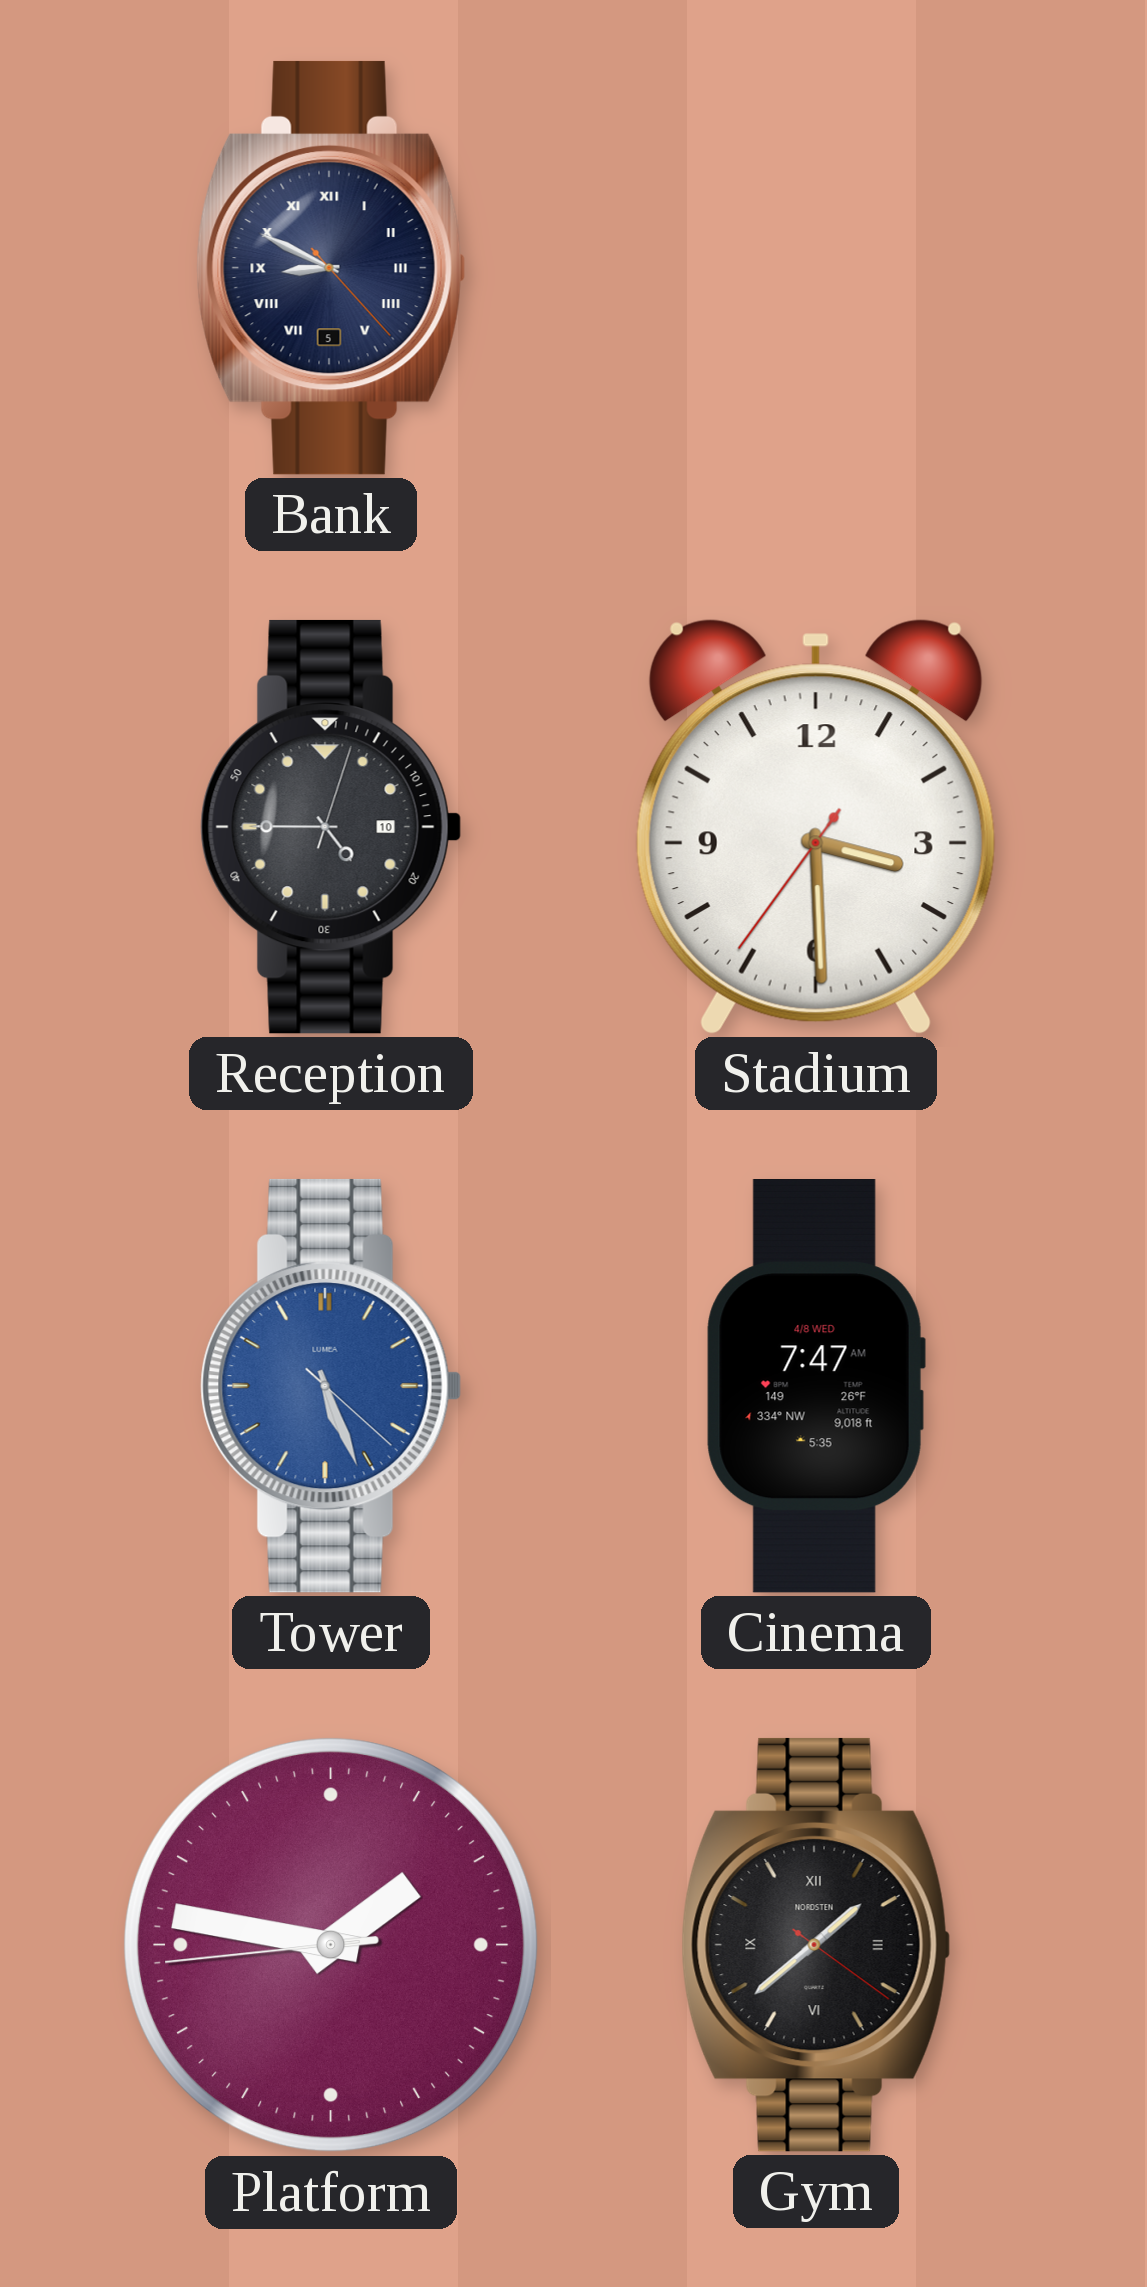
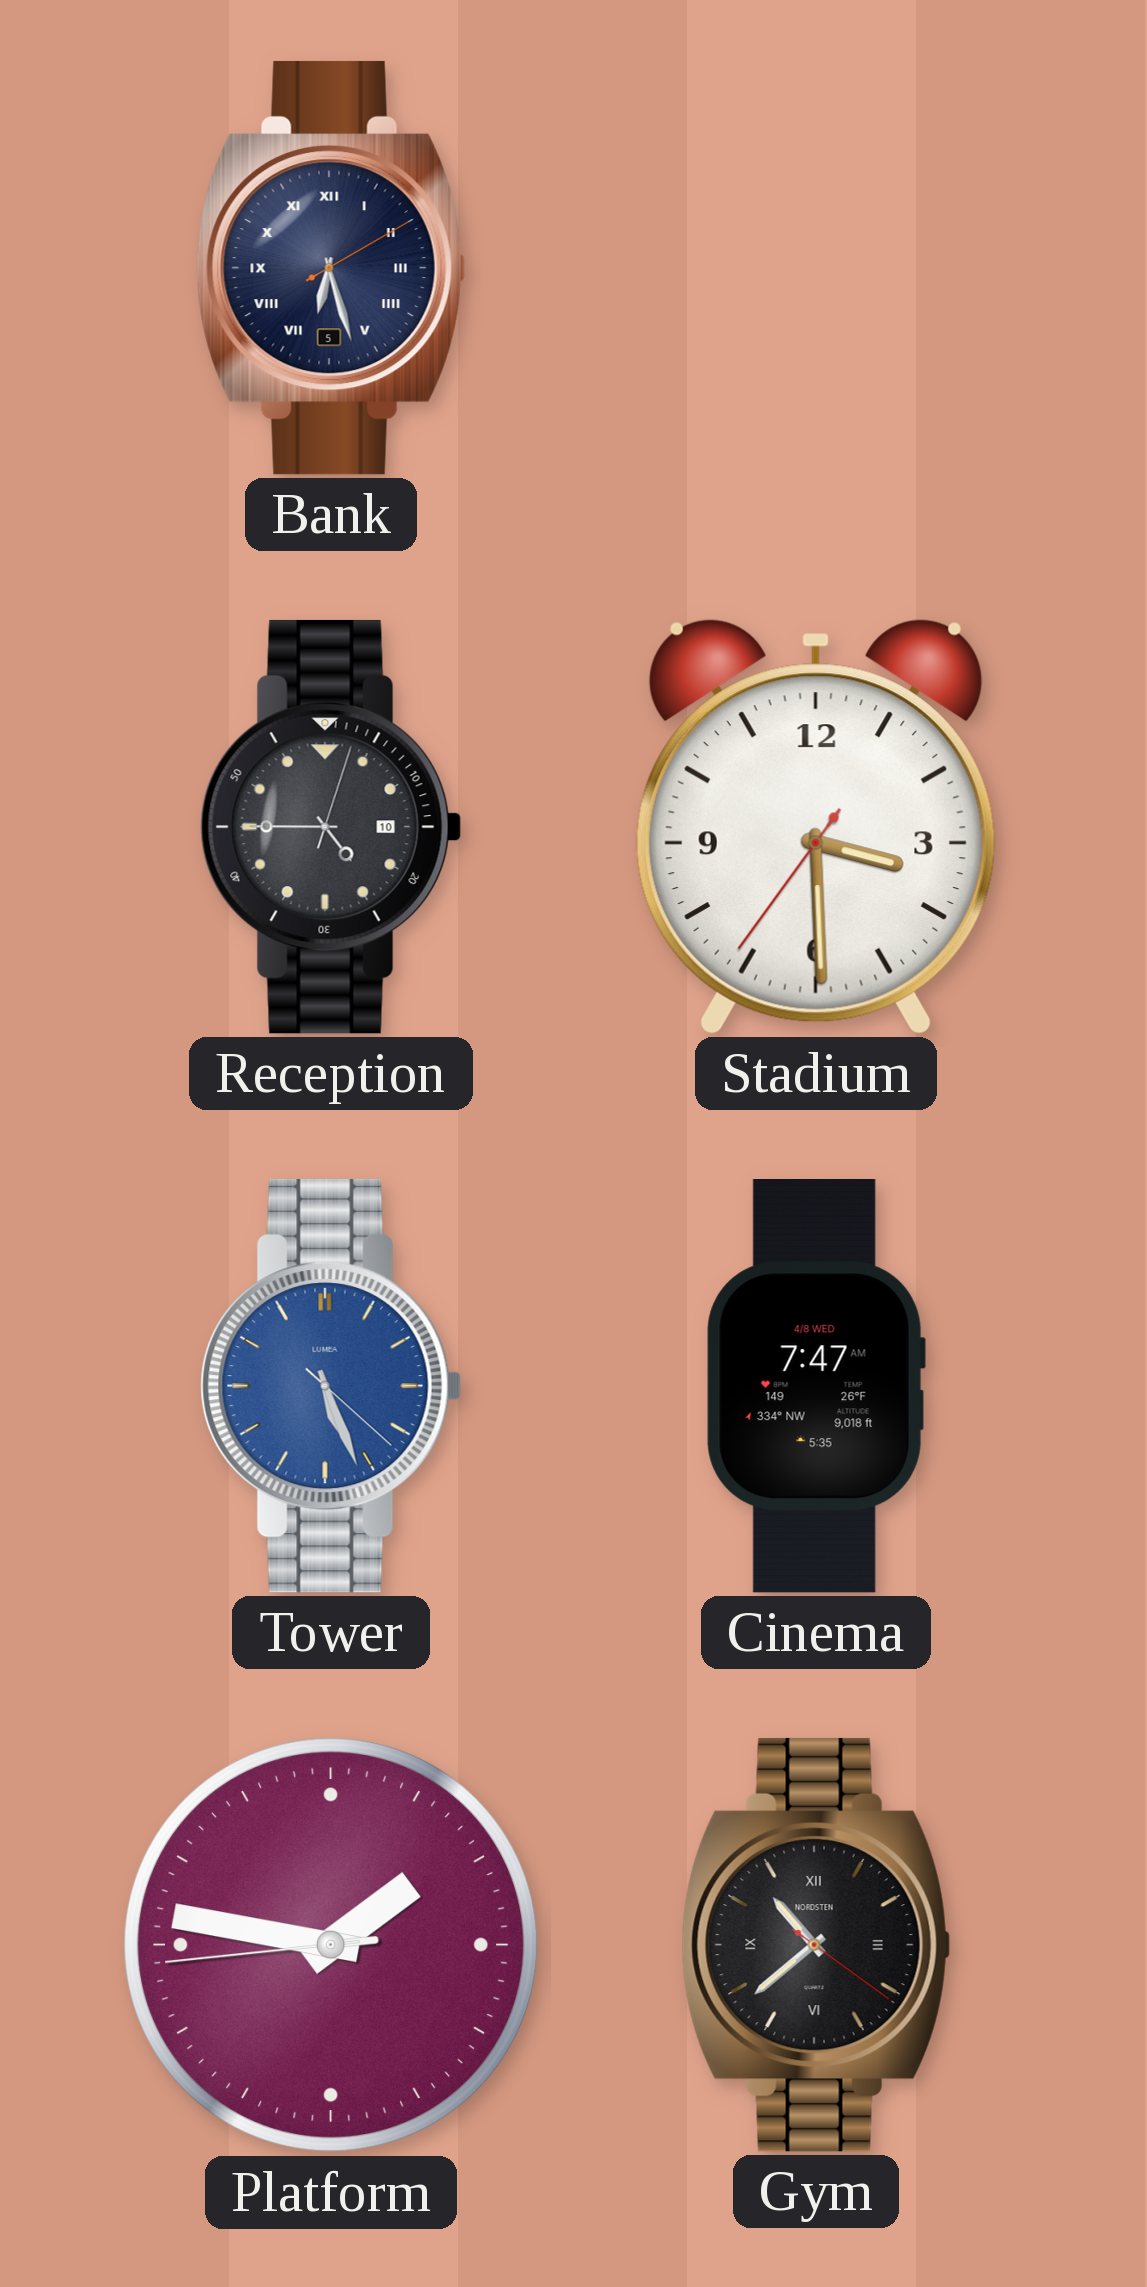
Bank: 8:49 -> 6:27 (331, 268)
Gym: 1:38 -> 10:38 (816, 1945)
